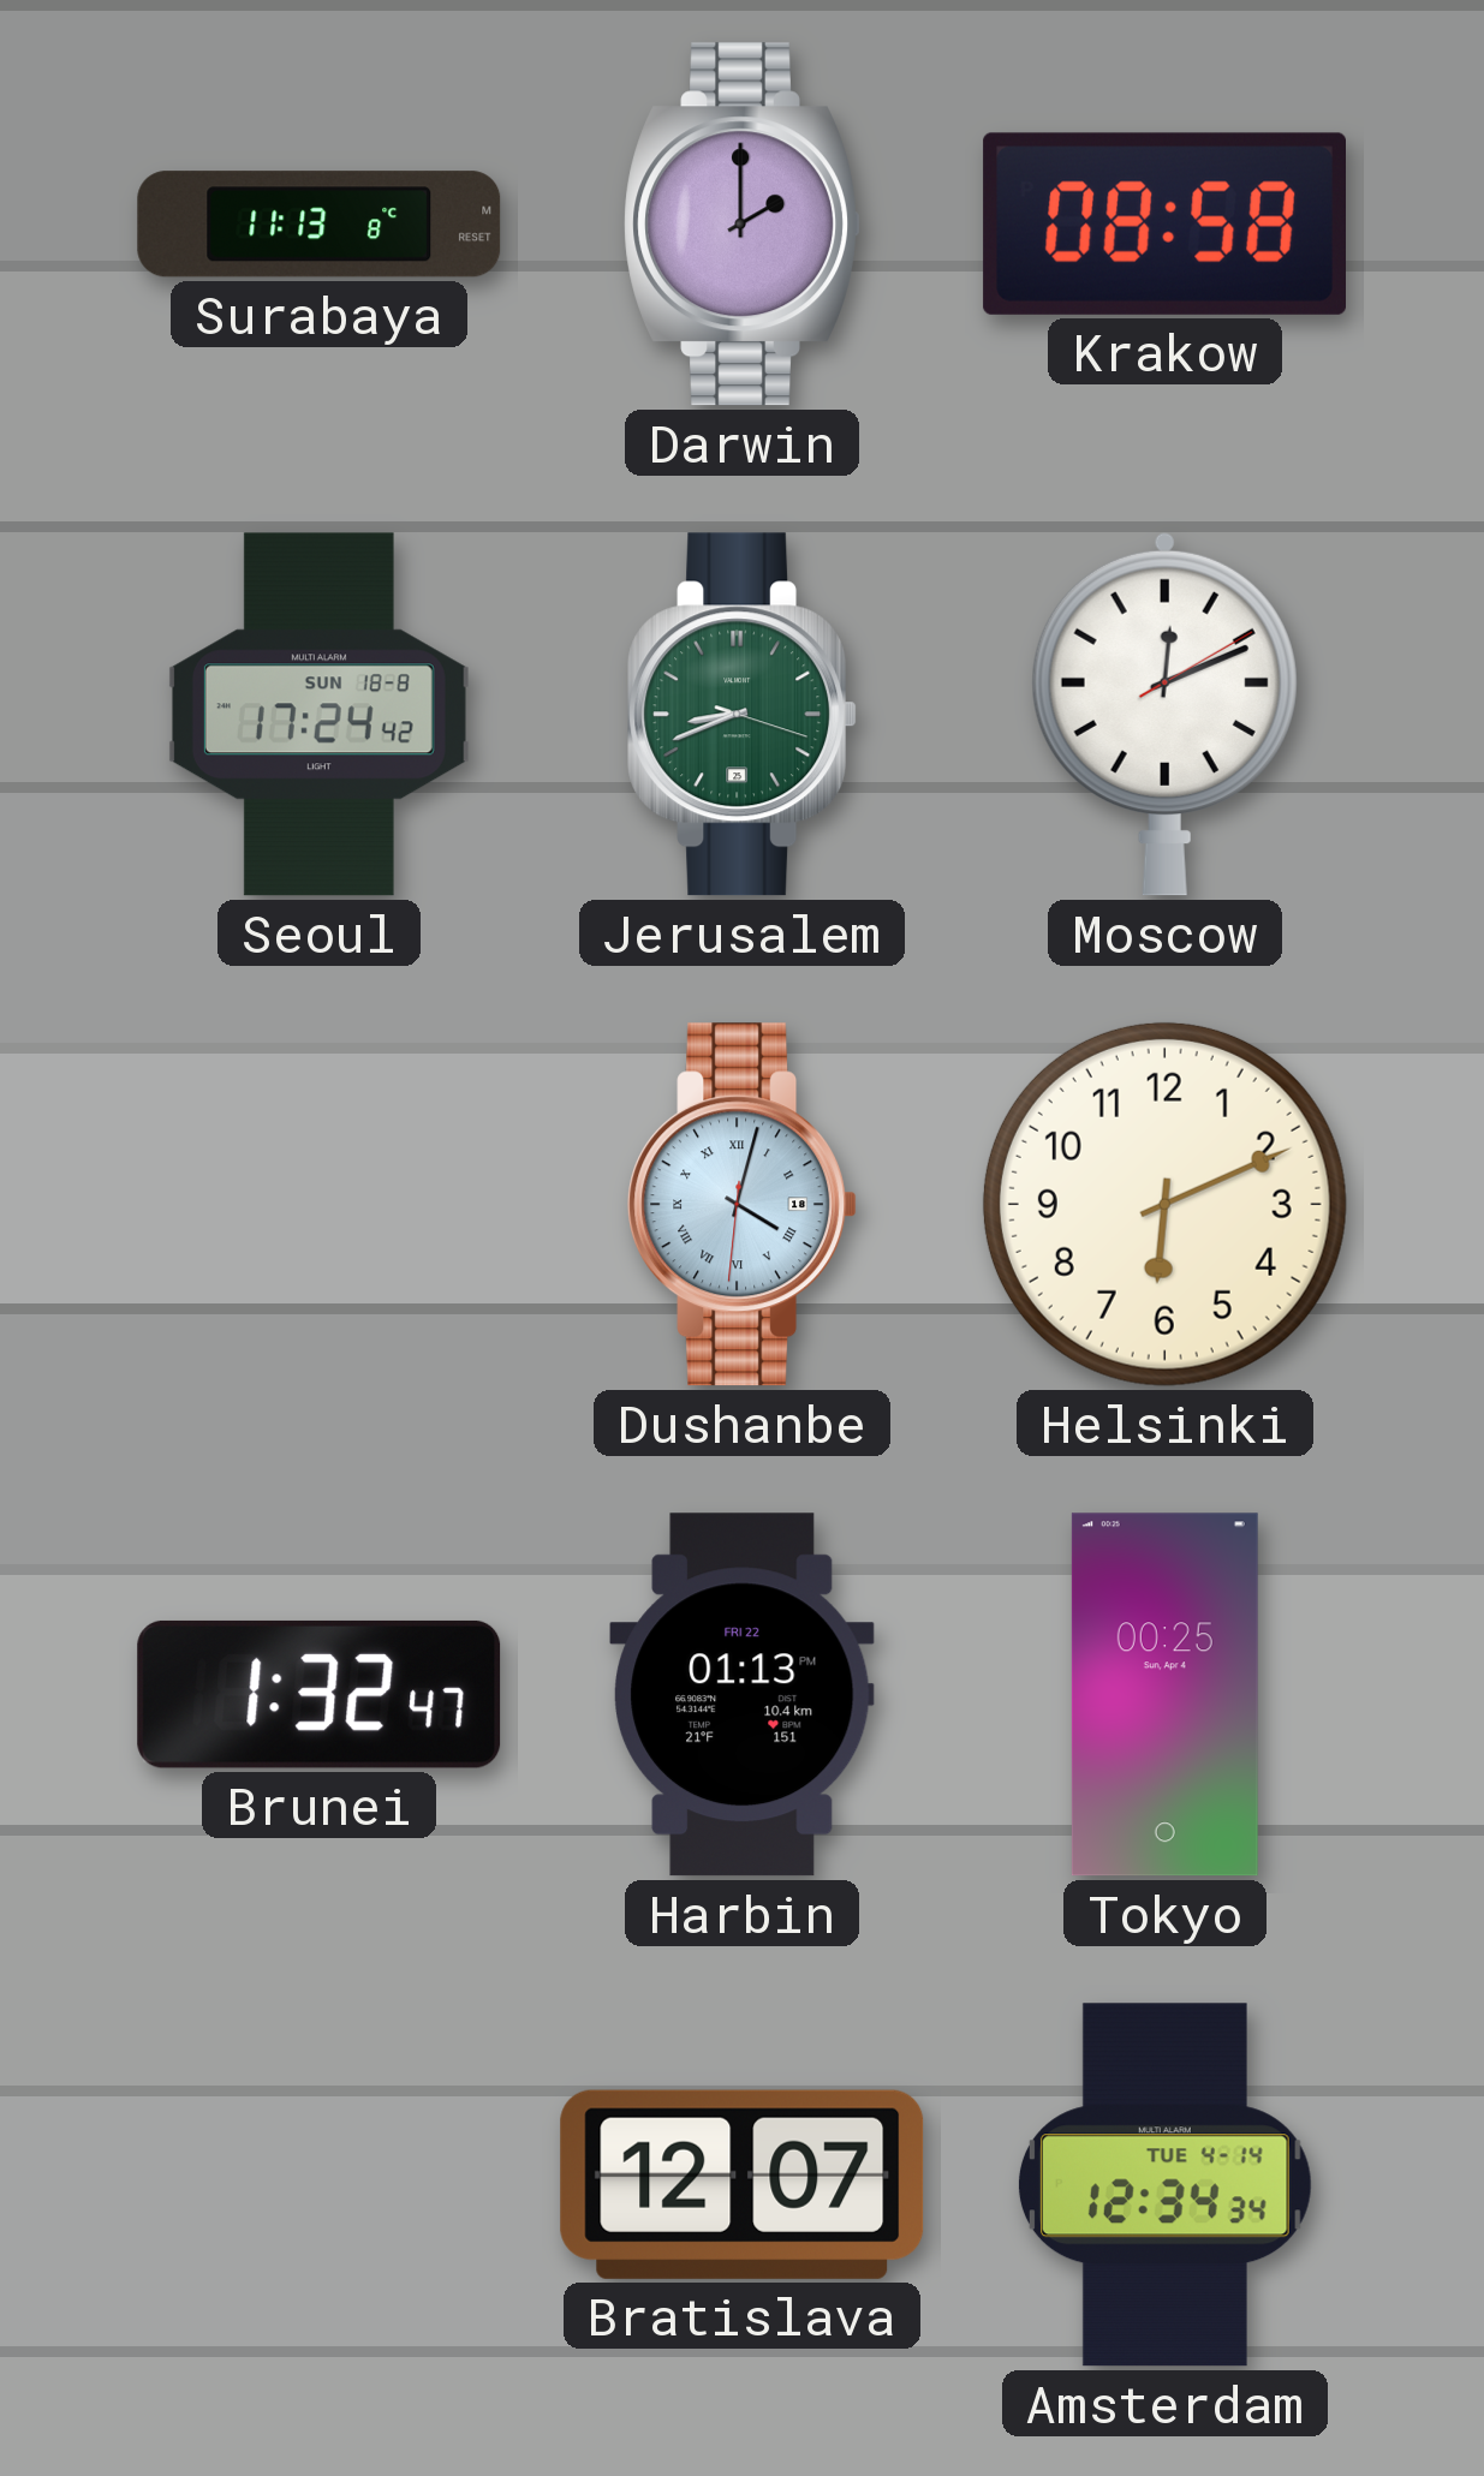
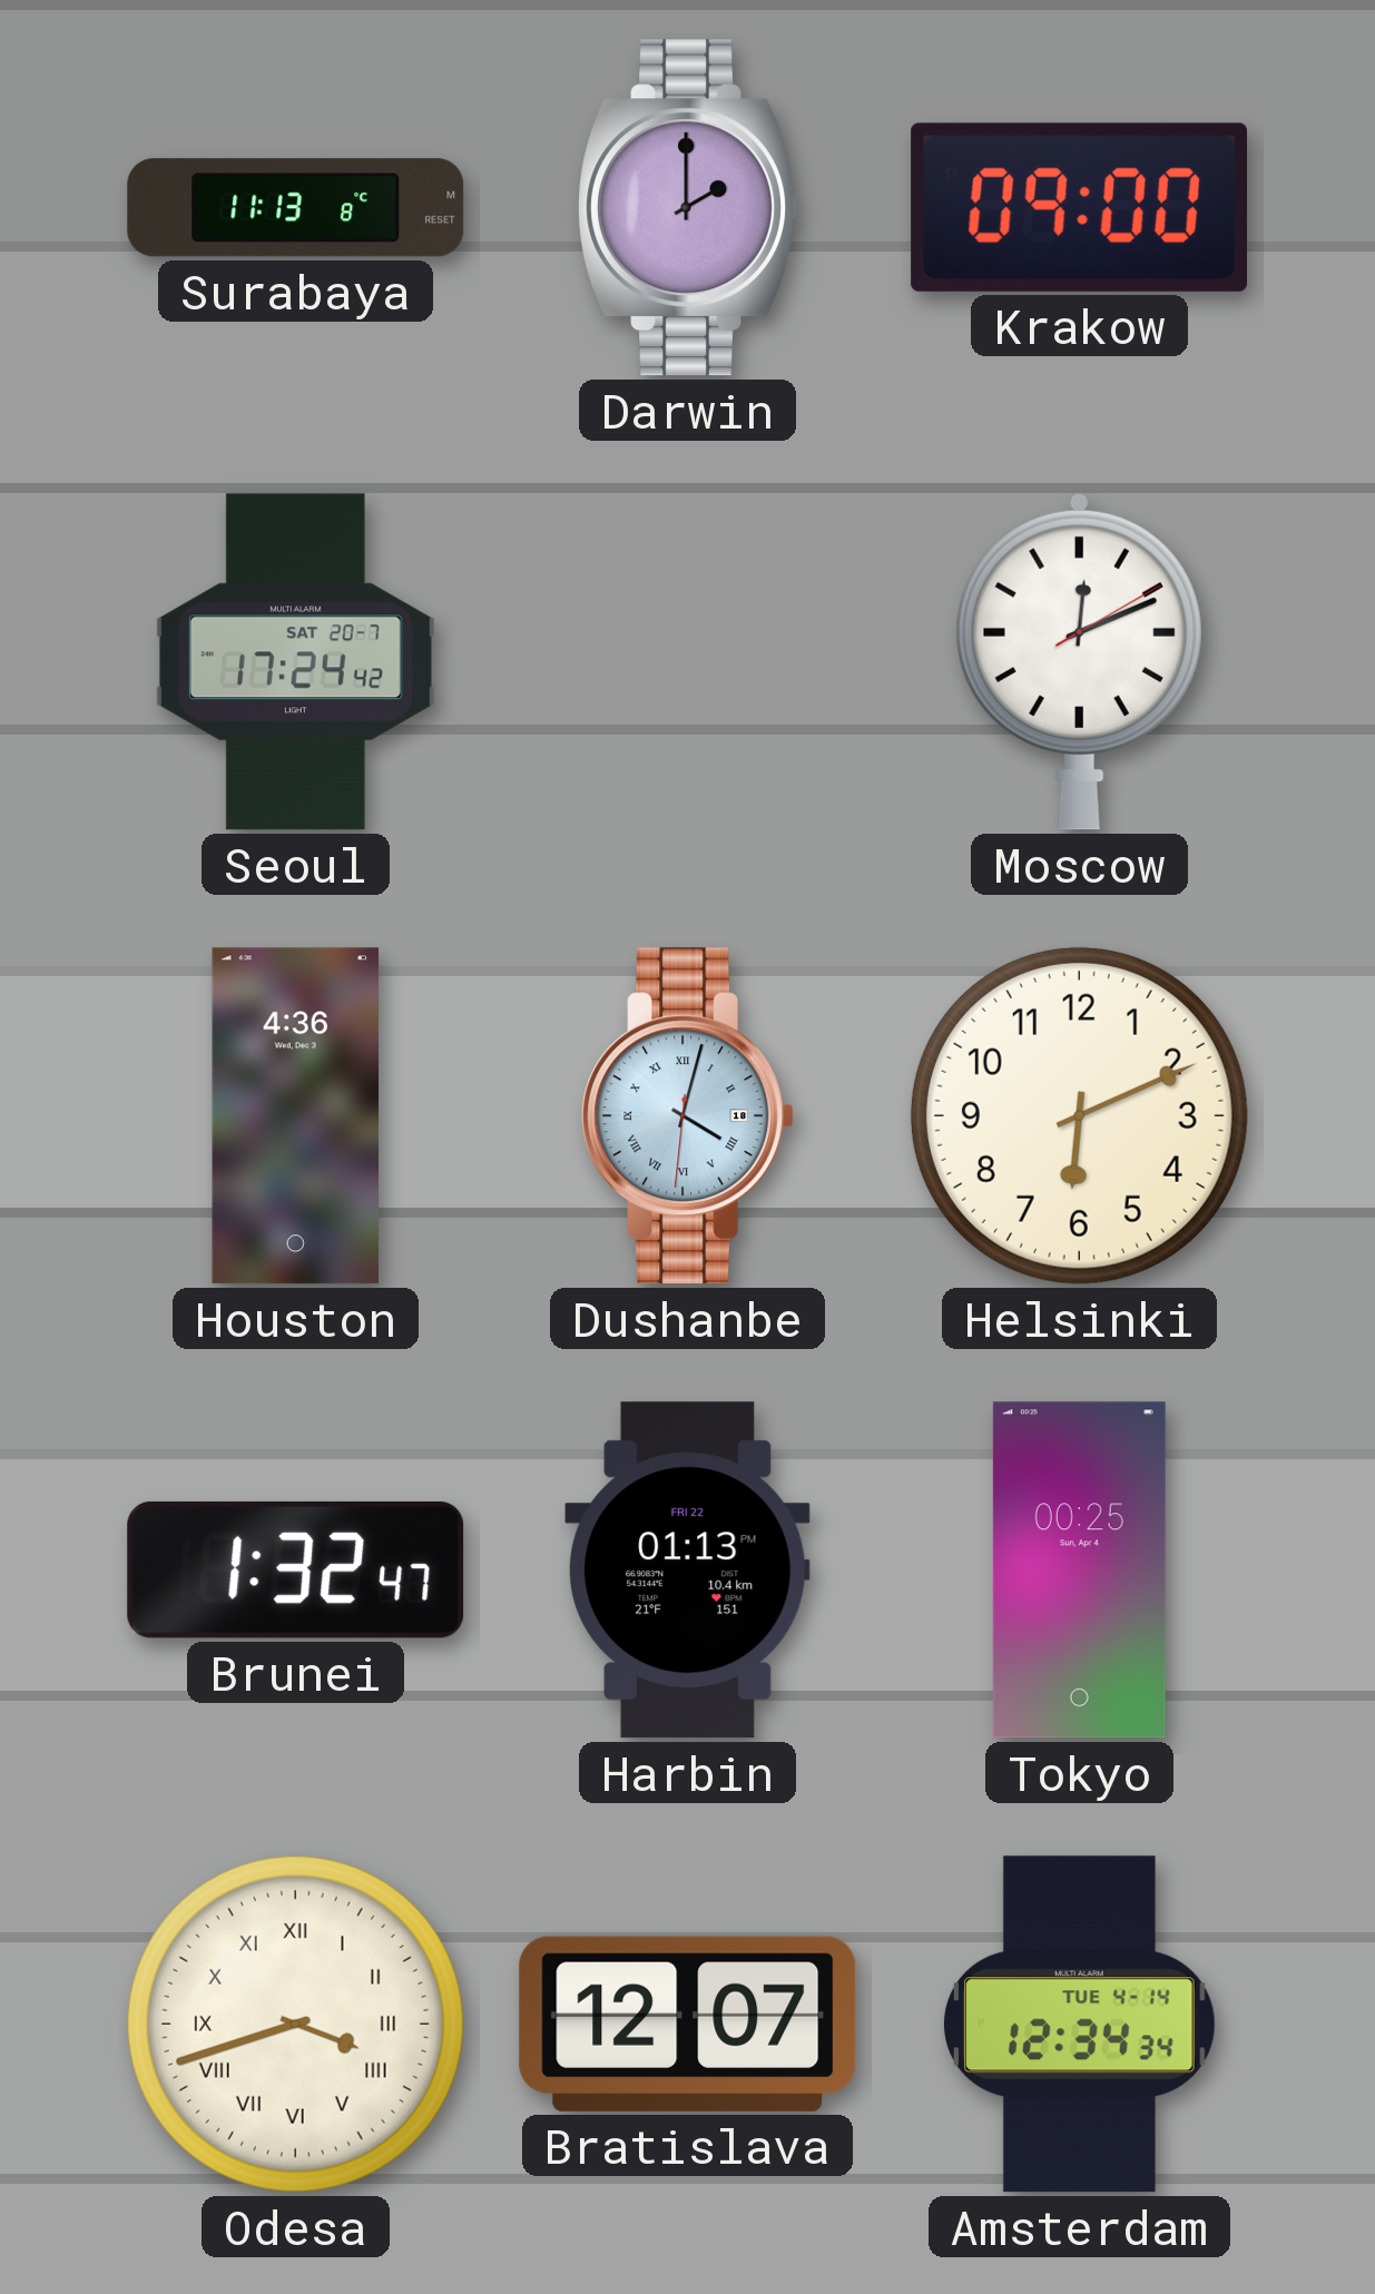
Krakow: 08:58 -> 09:00 (1079, 207)
Seoul date: SUN 18-8 -> SAT 20-7 (295, 662)
Jerusalem: 8:41 -> none (743, 715)
Houston: none -> 4:36 (295, 1116)
Odesa: none -> 3:42 (295, 2024)
